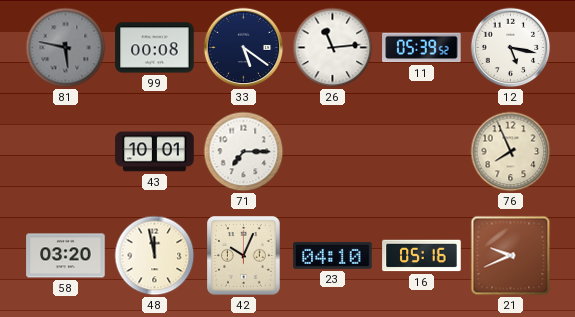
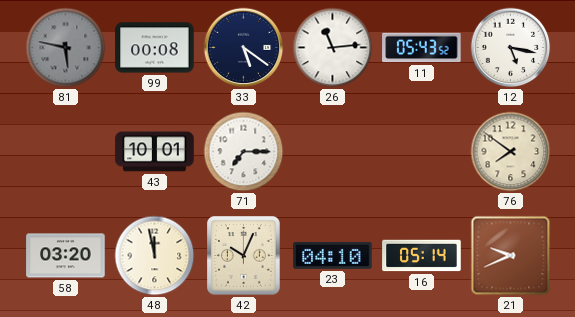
11: 05:39 -> 05:43 (422, 48)
76: 7:56 -> 7:51 (511, 152)
16: 05:16 -> 05:14 (422, 256)
